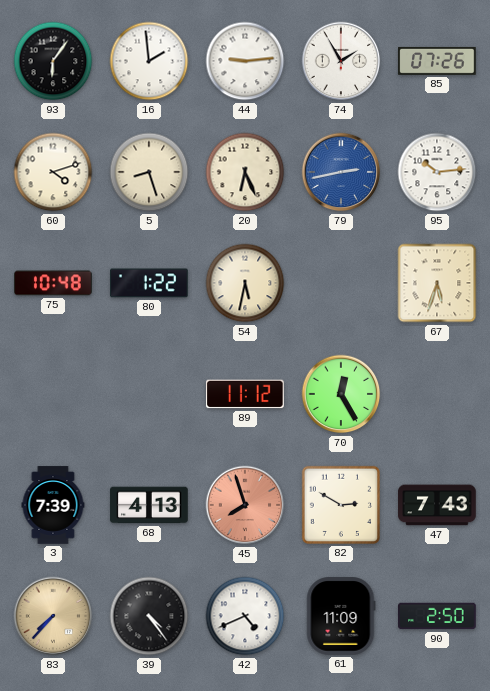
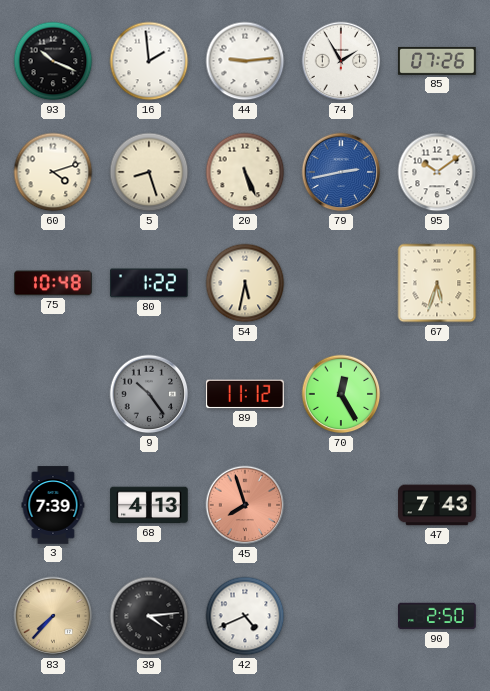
93: 6:06 -> 10:19 (53, 61)
20: 6:26 -> 5:26 (245, 172)
95: 10:14 -> 10:09 (437, 172)
9: none -> 10:24 (149, 394)
82: 2:50 -> none (341, 505)
39: 4:24 -> 4:14 (149, 616)
61: 11:09 -> none (341, 616)
